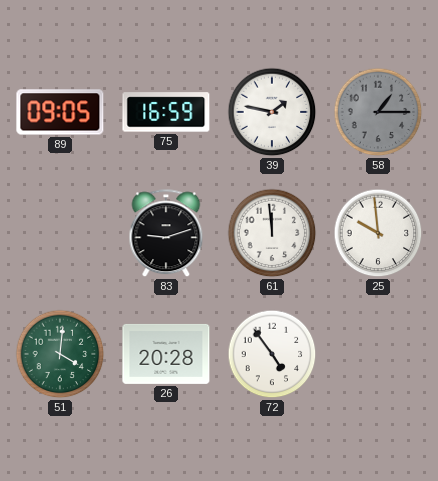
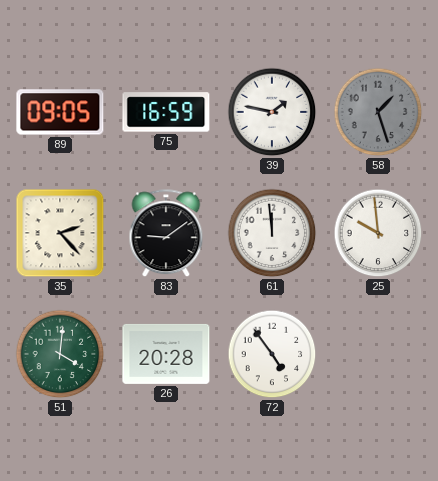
58: 1:15 -> 1:27 (378, 112)
35: none -> 2:23 (60, 233)
83: 9:12 -> 9:09 (166, 234)
